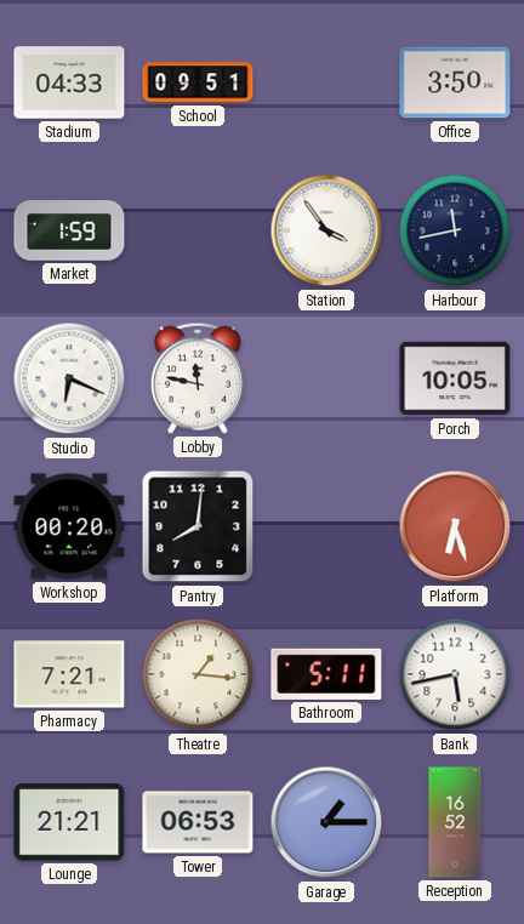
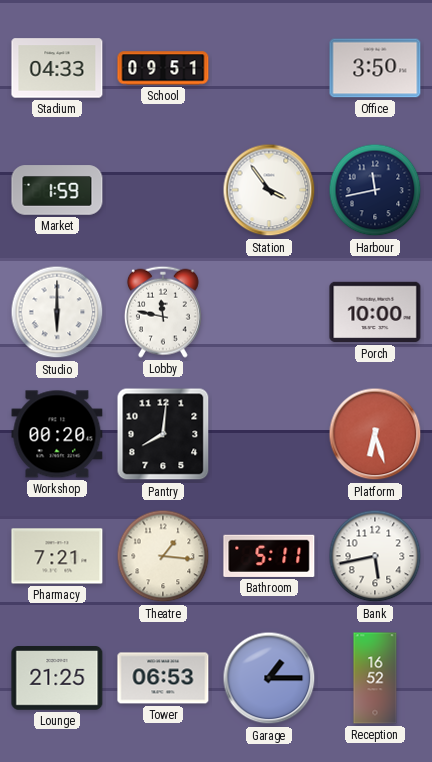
Studio: 6:19 -> 6:00 (57, 312)
Porch: 10:05 -> 10:00 (375, 312)
Lounge: 21:21 -> 21:25 (57, 678)
